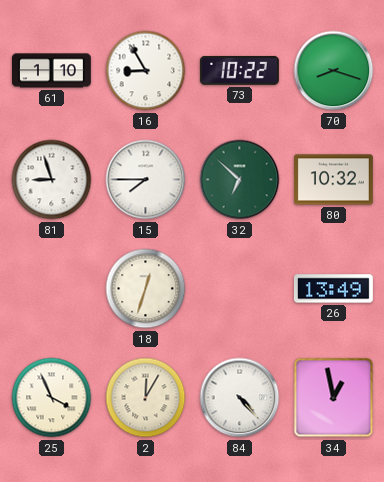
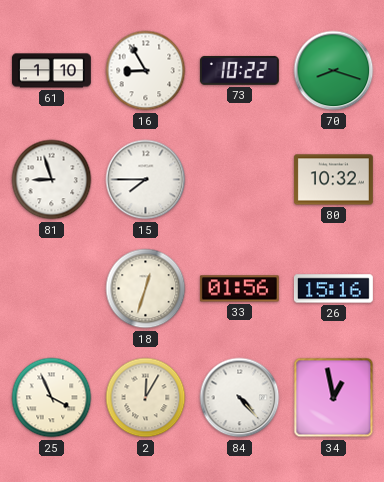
32: 6:52 -> none (240, 180)
33: none -> 01:56 (239, 289)
26: 13:49 -> 15:16 (333, 289)
